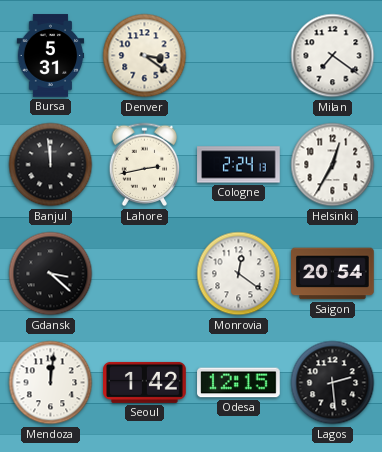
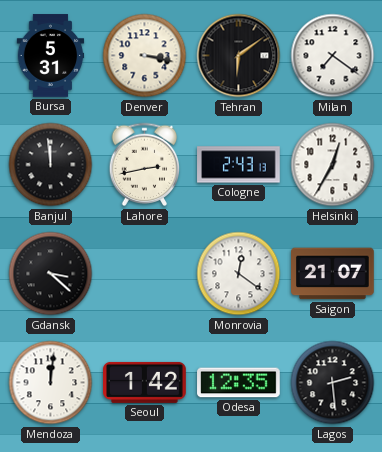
Denver: 3:21 -> 3:17 (145, 56)
Tehran: none -> 6:09 (239, 56)
Cologne: 2:24 -> 2:43 (239, 165)
Saigon: 20:54 -> 21:07 (333, 274)
Odesa: 12:15 -> 12:35 (239, 383)
